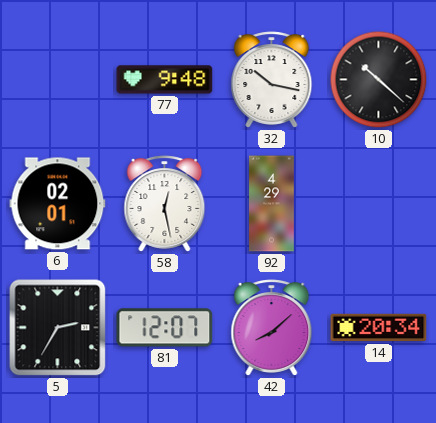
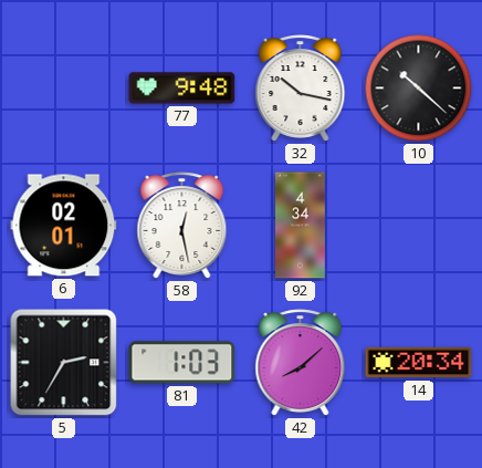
92: 4:29 -> 4:34 (301, 226)
81: 12:07 -> 1:03 (182, 363)
